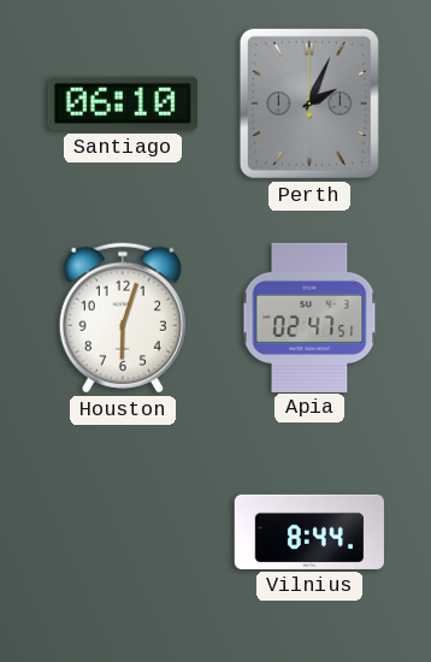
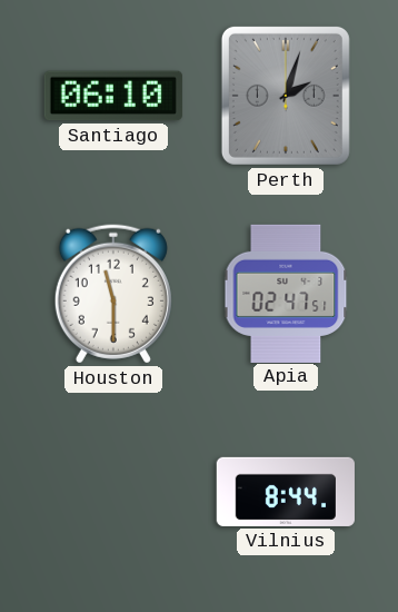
Perth: 2:04 -> 2:03 (286, 96)
Houston: 6:03 -> 11:30 (113, 294)
